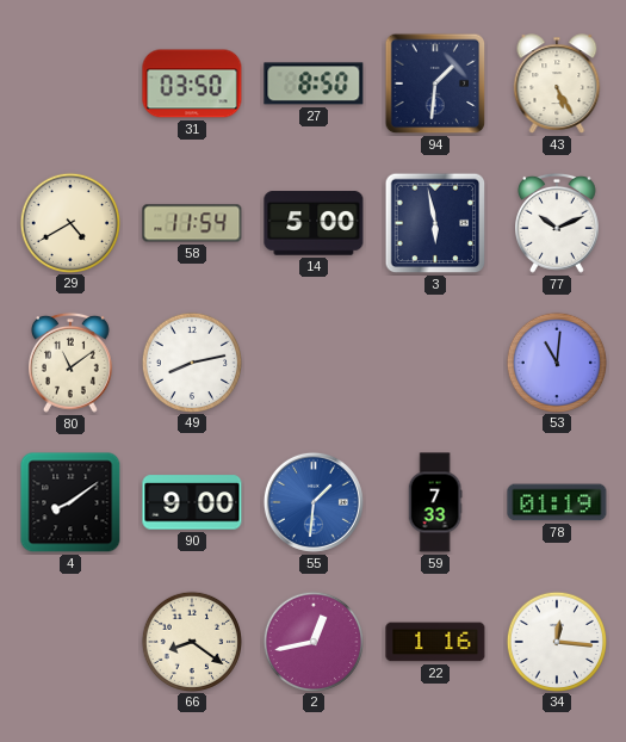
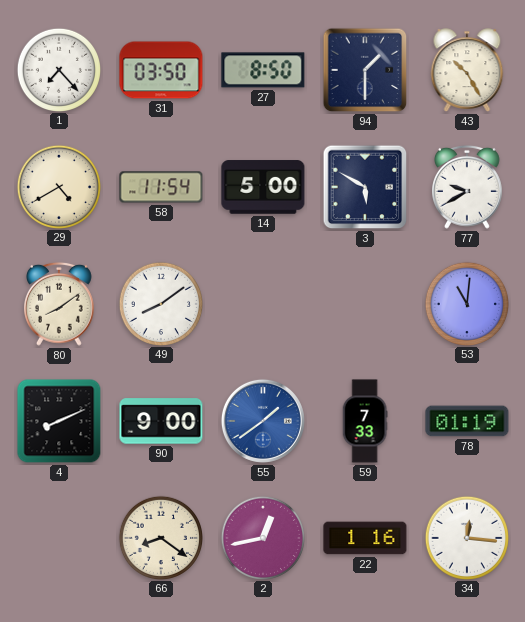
1: none -> 7:23 (58, 69)
94: 1:31 -> 1:30 (365, 70)
43: 5:25 -> 10:25 (467, 70)
3: 5:58 -> 5:50 (365, 187)
77: 10:11 -> 9:40 (468, 187)
80: 11:09 -> 8:09 (60, 304)
49: 8:13 -> 8:09 (160, 303)
4: 8:09 -> 8:11 (59, 421)
55: 1:31 -> 1:39 (263, 421)
